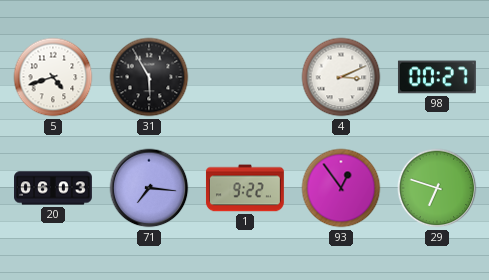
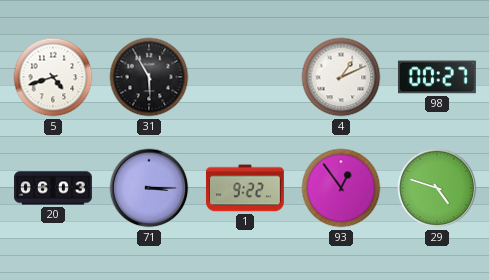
4: 3:11 -> 1:11 (341, 77)
71: 7:16 -> 3:15 (149, 188)
29: 6:48 -> 4:48 (437, 188)
